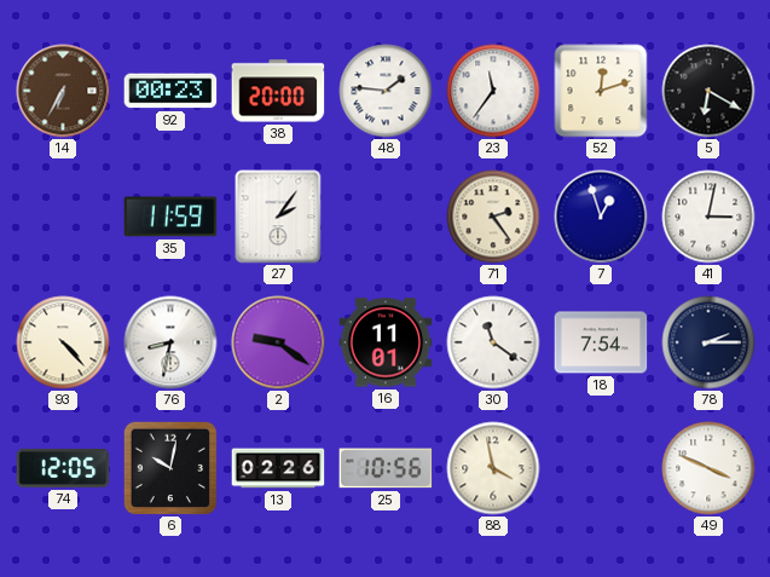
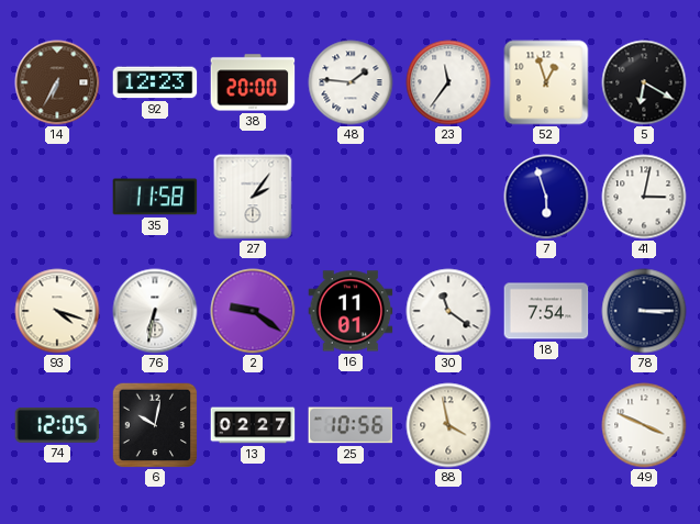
92: 00:23 -> 12:23 (155, 82)
52: 12:12 -> 12:57 (546, 82)
35: 11:59 -> 11:58 (155, 197)
71: 2:24 -> none (493, 217)
7: 12:57 -> 5:57 (546, 197)
93: 4:23 -> 4:18 (57, 311)
76: 8:32 -> 6:32 (155, 311)
78: 2:15 -> 3:15 (644, 311)
13: 02:26 -> 02:27 (253, 425)
